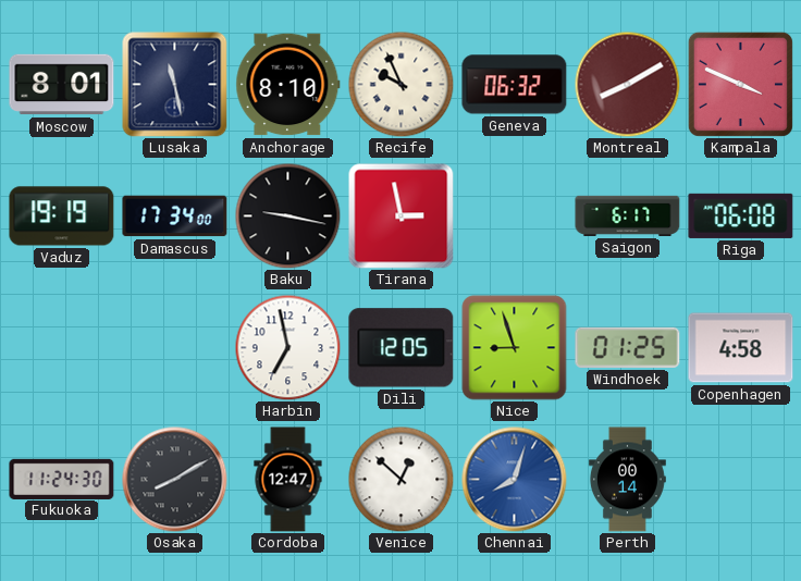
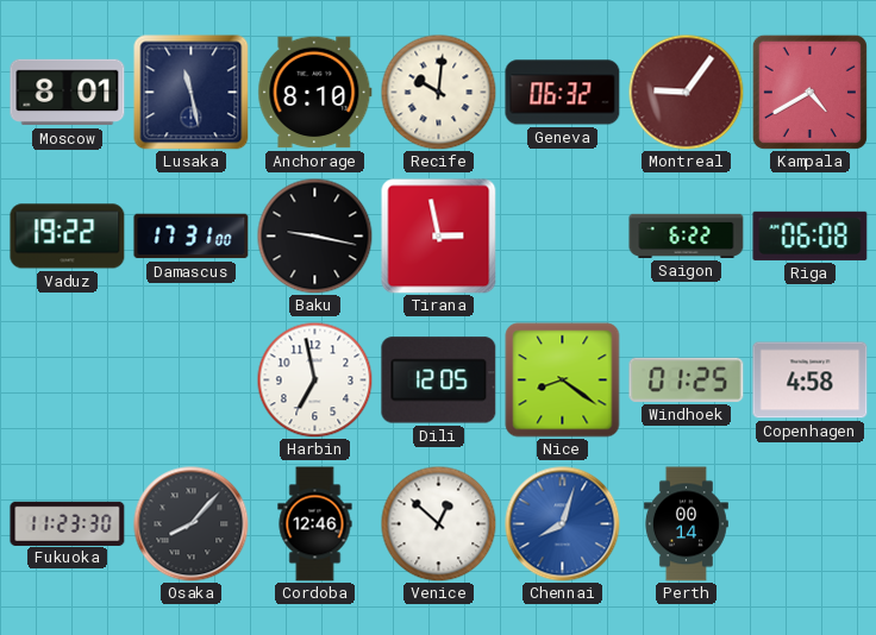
Recife: 9:56 -> 10:01 (438, 92)
Montreal: 8:10 -> 9:06 (686, 92)
Kampala: 3:49 -> 4:40 (809, 92)
Vaduz: 19:19 -> 19:22 (68, 237)
Damascus: 17:34 -> 17:31 (192, 237)
Saigon: 6:17 -> 6:22 (687, 235)
Nice: 8:57 -> 8:21 (563, 381)
Fukuoka: 11:24 -> 11:23 (68, 523)
Osaka: 8:10 -> 8:07 (192, 524)
Cordoba: 12:47 -> 12:46 (315, 524)
